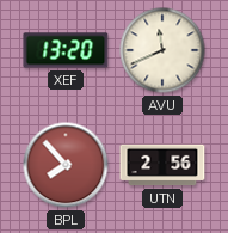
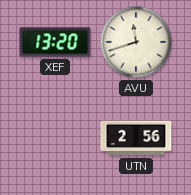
AVU: 11:41 -> 11:42 (136, 42)
BPL: 7:53 -> none (66, 165)
